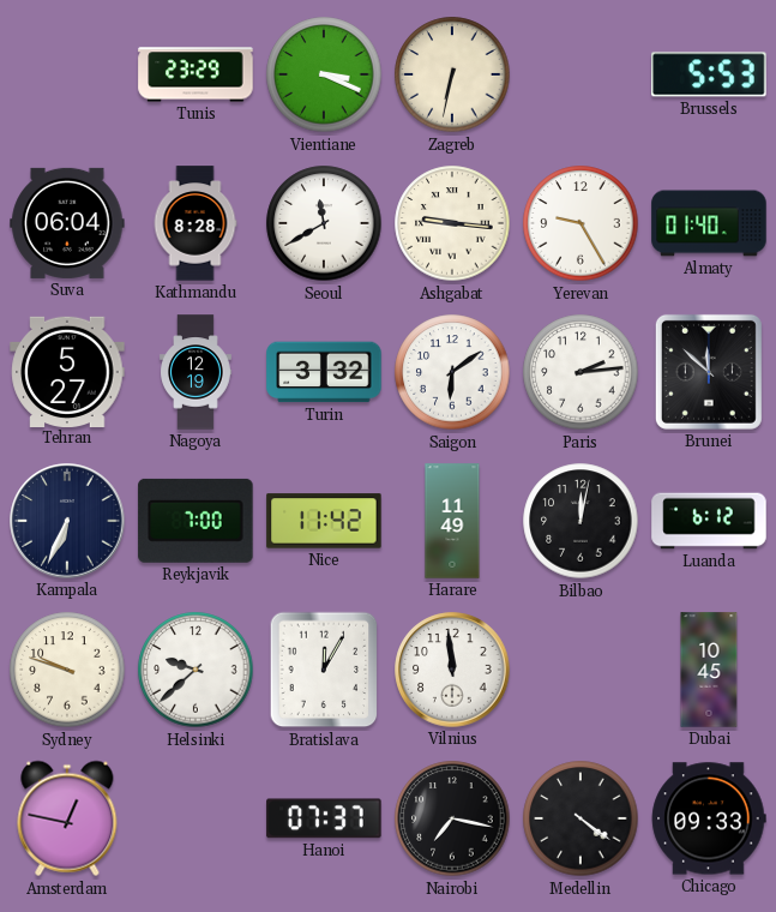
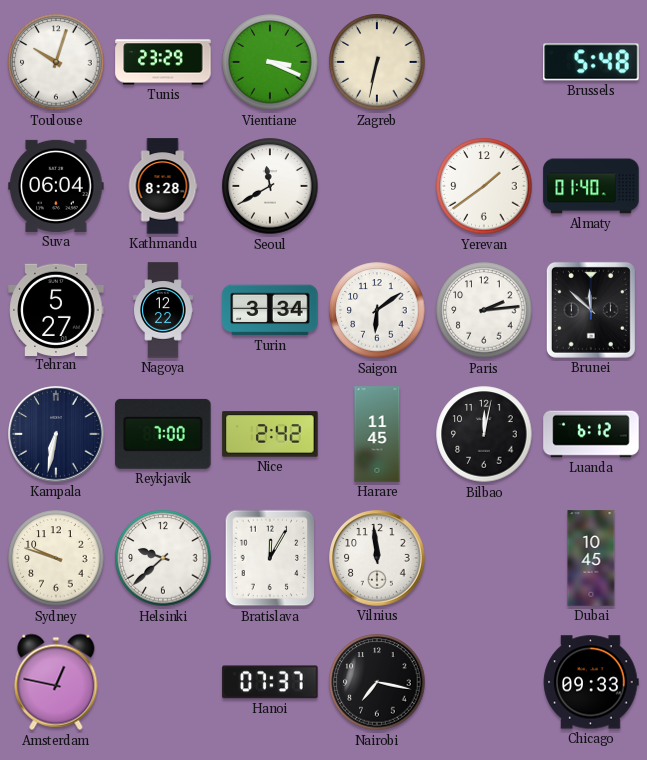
Toulouse: none -> 10:03 (56, 62)
Brussels: 5:53 -> 5:48 (591, 62)
Ashgabat: 9:16 -> none (452, 223)
Yerevan: 9:25 -> 1:39 (484, 186)
Nagoya: 12:19 -> 12:22 (163, 310)
Turin: 3:32 -> 3:34 (270, 310)
Kampala: 6:34 -> 6:32 (56, 434)
Nice: 11:42 -> 2:42 (270, 434)
Harare: 11:49 -> 11:45 (377, 434)
Medellin: 4:21 -> none (581, 818)
